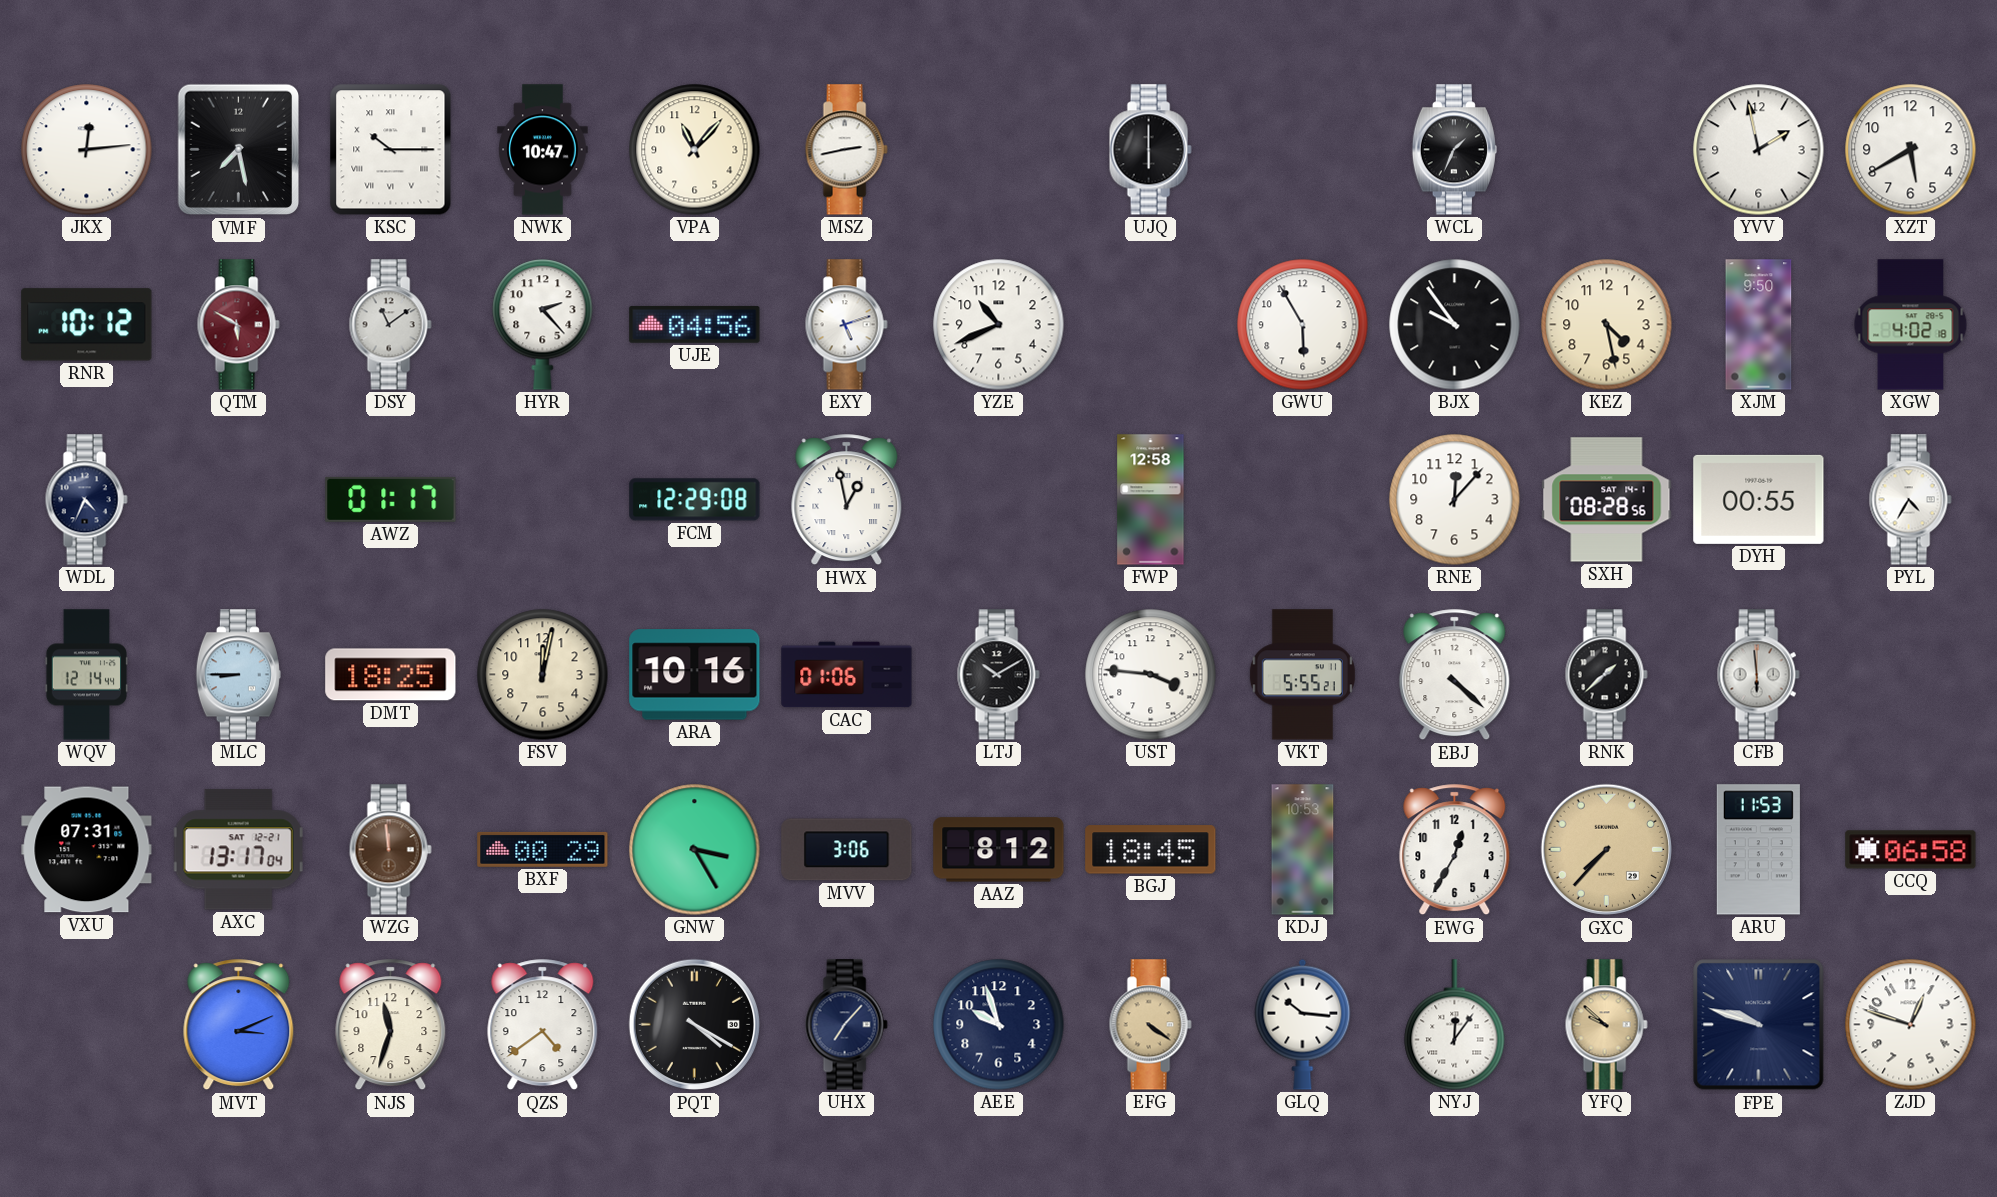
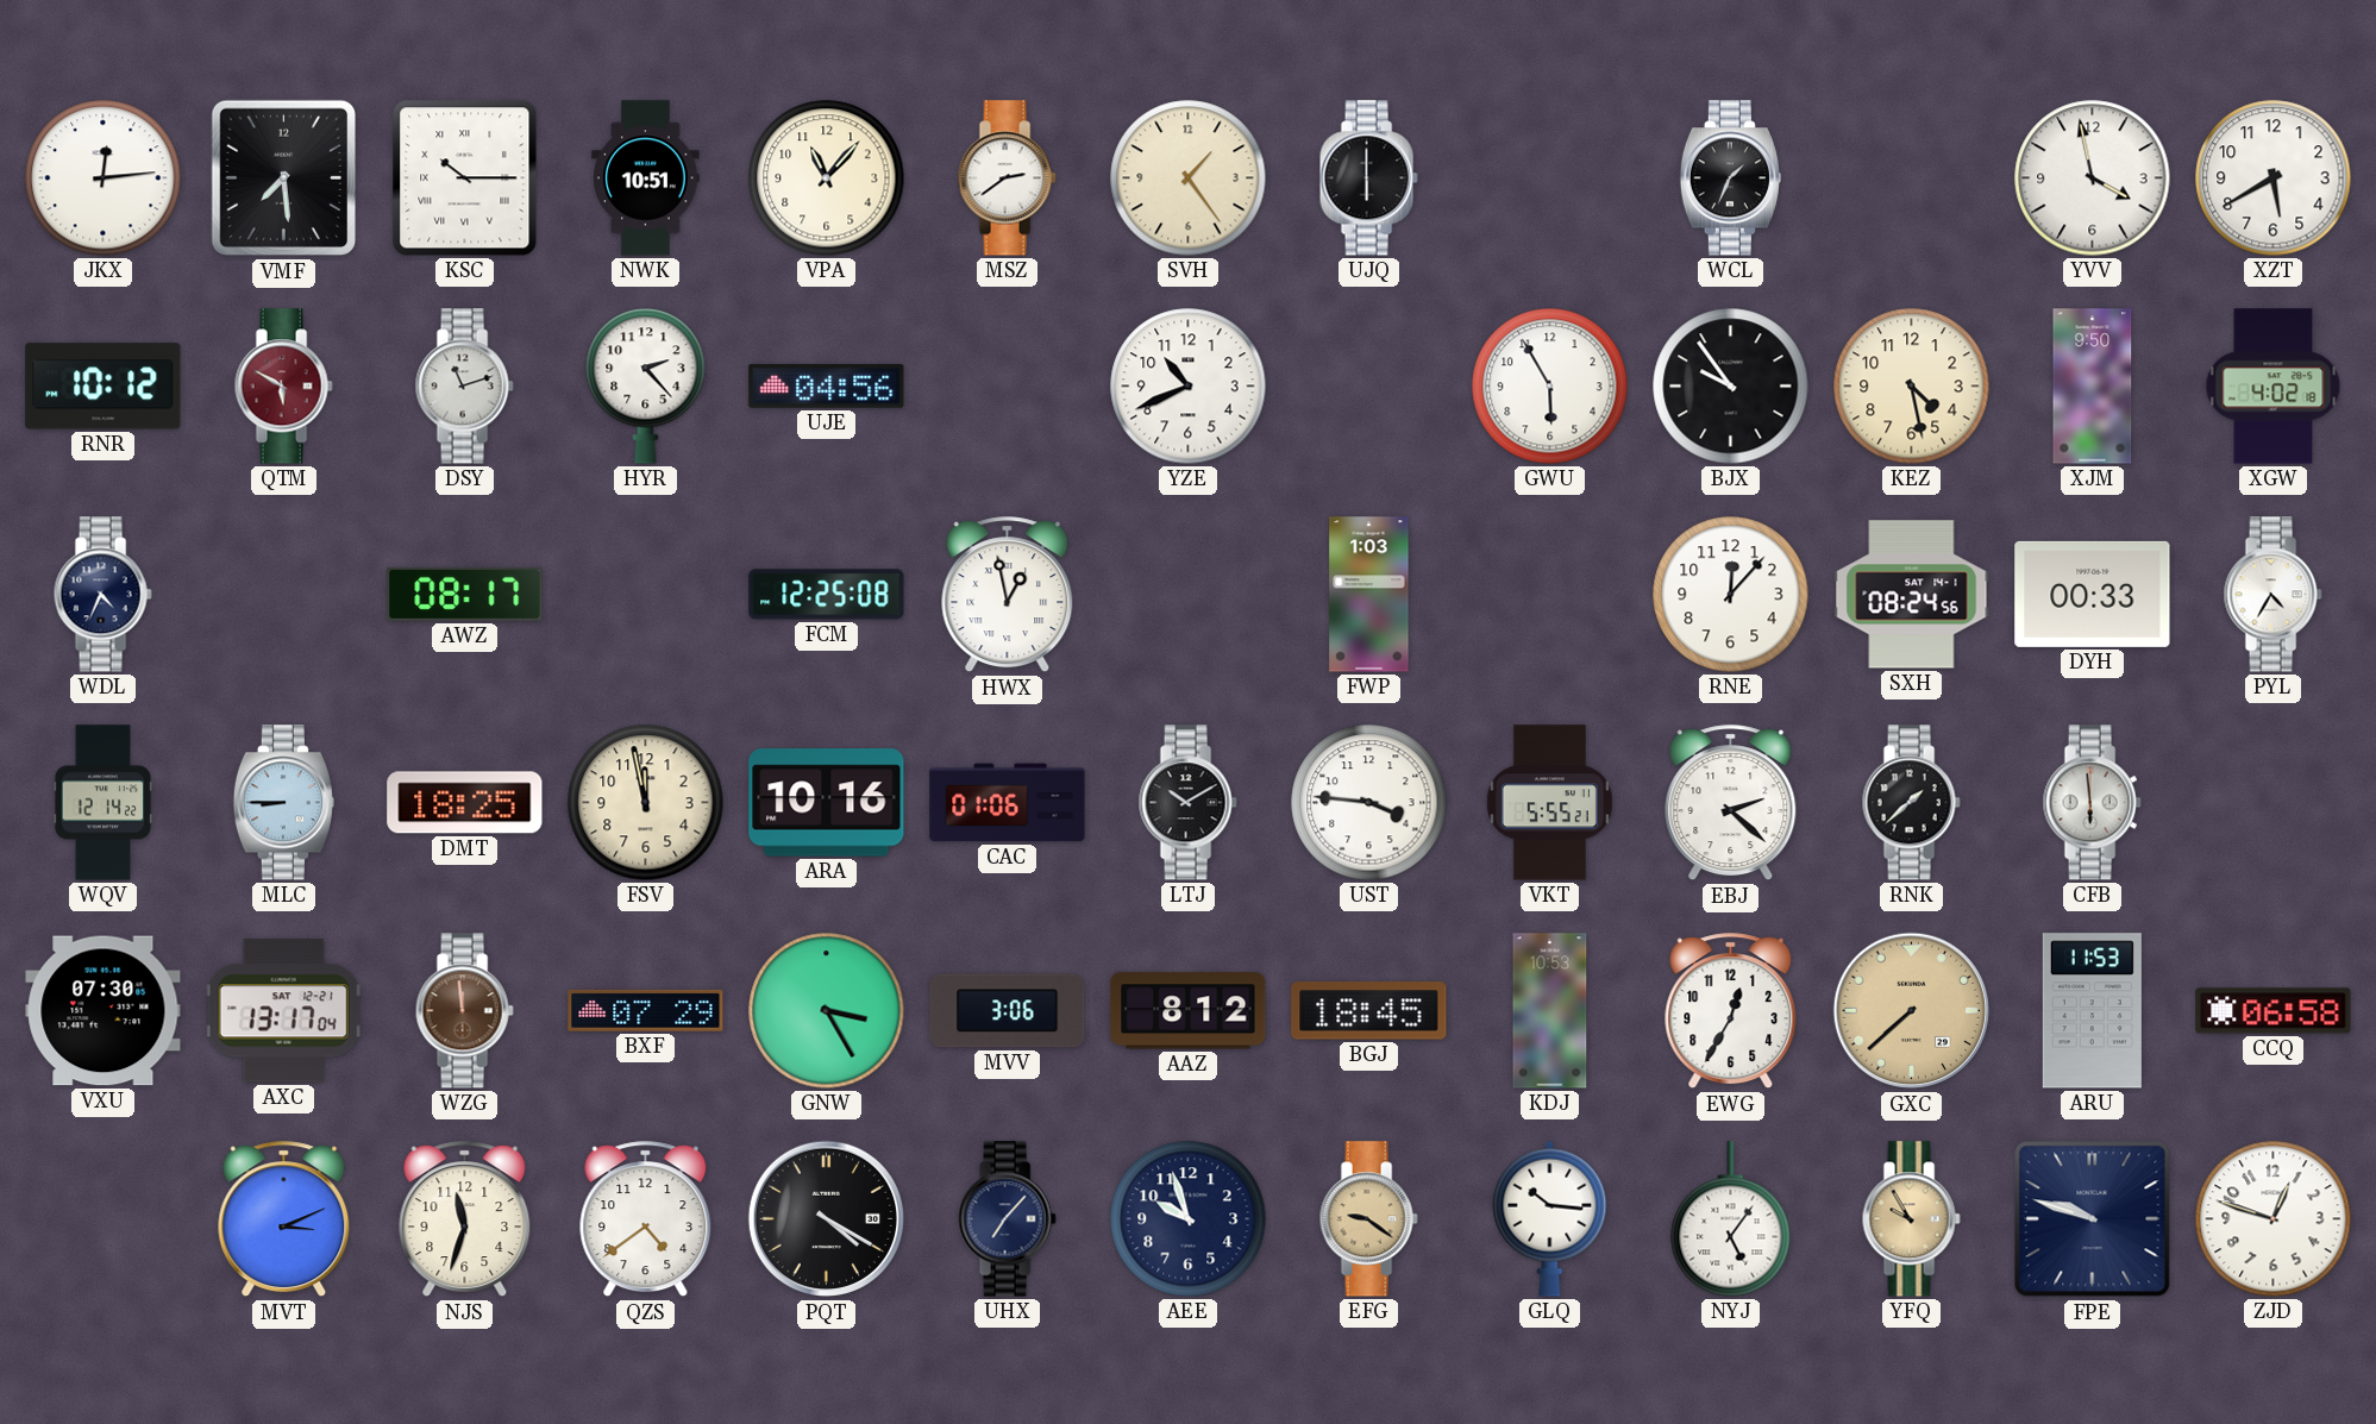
VMF: 7:28 -> 7:29 (284, 178)
NWK: 10:47 -> 10:51 (646, 178)
MSZ: 2:43 -> 2:39 (1007, 178)
SVH: none -> 1:24 (1189, 178)
YVV: 1:58 -> 3:58 (2093, 178)
DSY: 11:09 -> 11:12 (464, 387)
EXY: 5:12 -> none (846, 325)
AWZ: 01:17 -> 08:17 (465, 594)
FCM: 12:29 -> 12:25 (827, 595)
FWP: 12:58 -> 1:03 (1369, 595)
SXH: 08:28 -> 08:24 (1912, 595)
DYH: 00:55 -> 00:33 (2093, 594)
WQV: 12:14:44 -> 12:14:22 (102, 803)
FSV: 12:02 -> 11:58 (646, 803)
EBJ: 4:22 -> 2:22 (1731, 803)
VXU: 07:31 -> 07:30 (104, 1011)
BXF: 00:29 -> 07:29 (646, 1010)
GXC: 7:37 -> 7:38 (1912, 1011)
EFG: 4:21 -> 9:21 (1368, 1219)
NYJ: 12:06 -> 5:06 (1731, 1219)
YFQ: 9:52 -> 9:55 (1911, 1219)
